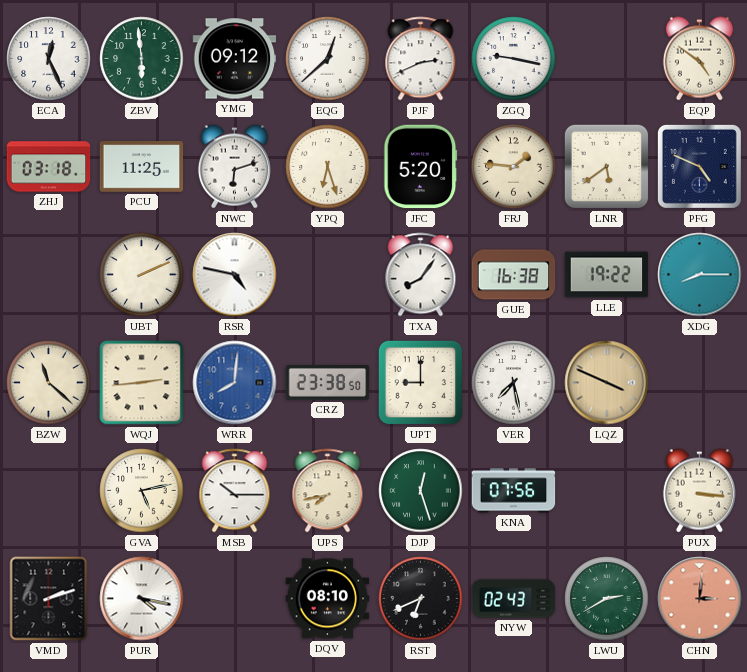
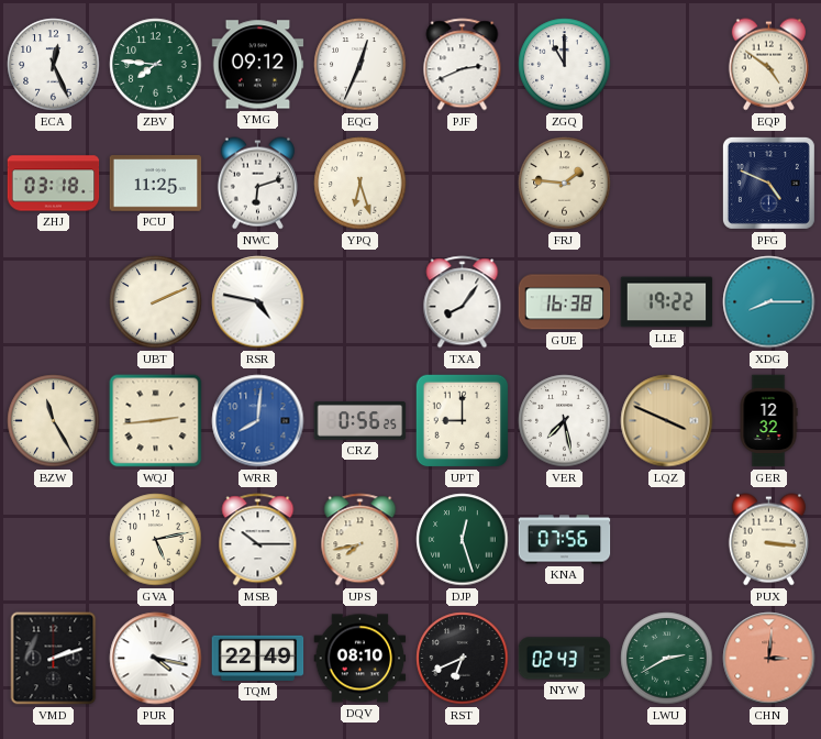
ZBV: 5:59 -> 7:46 (156, 65)
EQG: 12:38 -> 12:34 (360, 65)
ZGQ: 9:17 -> 11:00 (565, 65)
JFC: 5:20 -> none (421, 167)
LNR: 5:39 -> none (607, 167)
BZW: 11:22 -> 11:25 (54, 421)
CRZ: 23:38 -> 0:56 (360, 421)
GER: none -> 12:32 (768, 421)
TQM: none -> 22:49 (258, 658)
